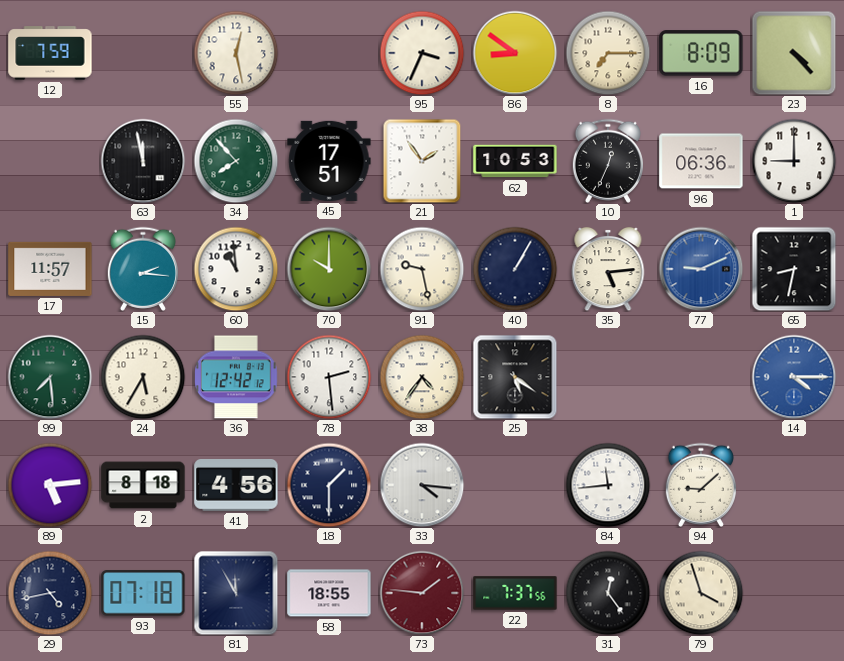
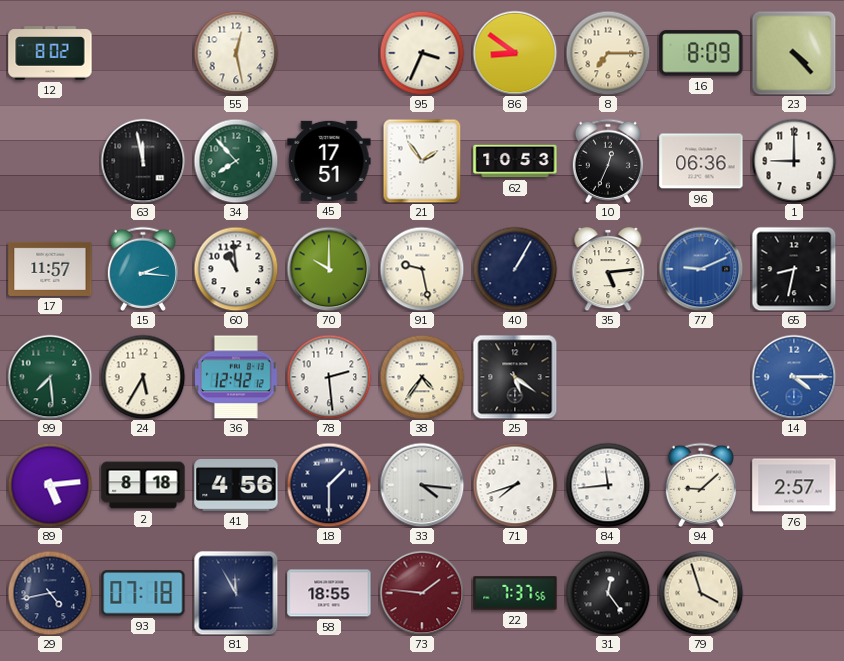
12: 7:59 -> 8:02 (50, 53)
71: none -> 7:42 (515, 485)
76: none -> 2:57 (794, 485)
